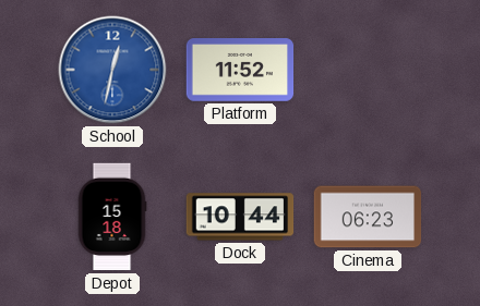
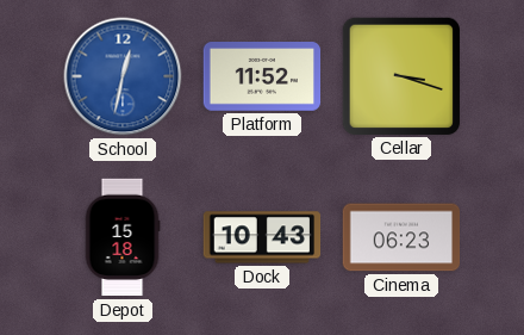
Cellar: none -> 3:18 (400, 75)
Dock: 10:44 -> 10:43 (262, 237)
